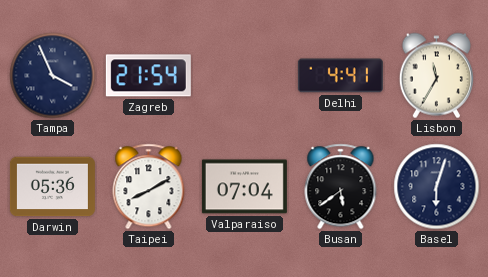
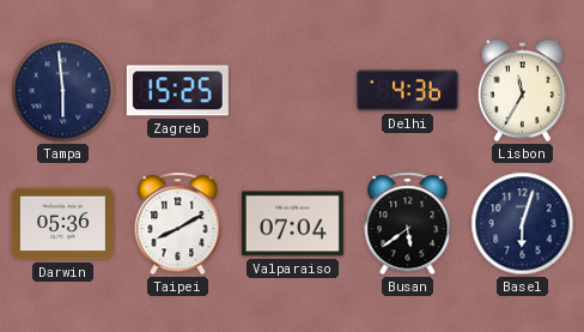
Tampa: 3:56 -> 5:59 (63, 91)
Zagreb: 21:54 -> 15:25 (177, 91)
Delhi: 4:41 -> 4:36 (407, 91)
